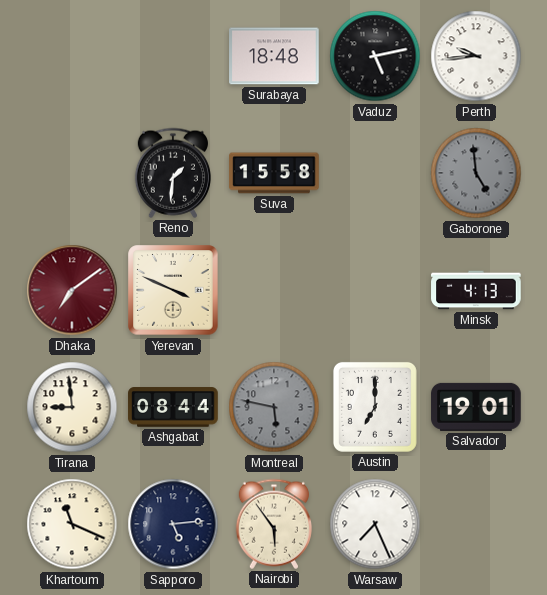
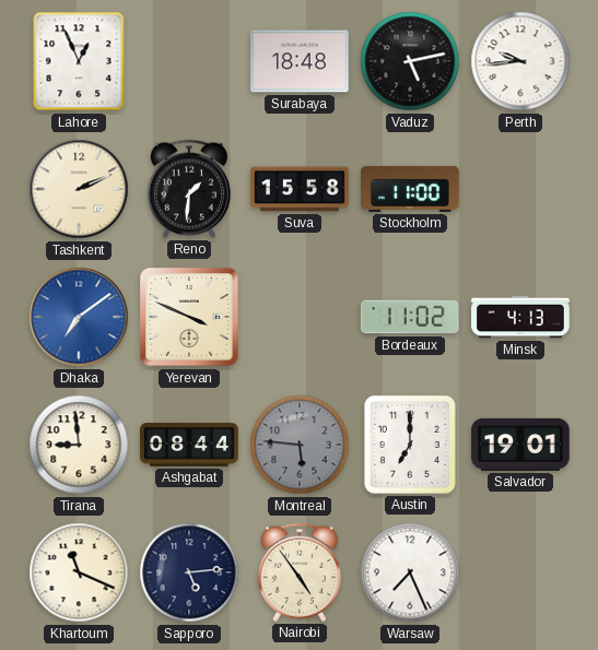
Lahore: none -> 12:56 (79, 61)
Tashkent: none -> 2:11 (79, 189)
Stockholm: none -> 11:00 (410, 189)
Gaborone: 4:59 -> none (476, 173)
Dhaka dial: burgundy -> blue (79, 317)
Bordeaux: none -> 11:02 (411, 317)
Montreal: 5:47 -> 5:46 (300, 445)
Nairobi: 5:54 -> 4:54 (300, 572)
